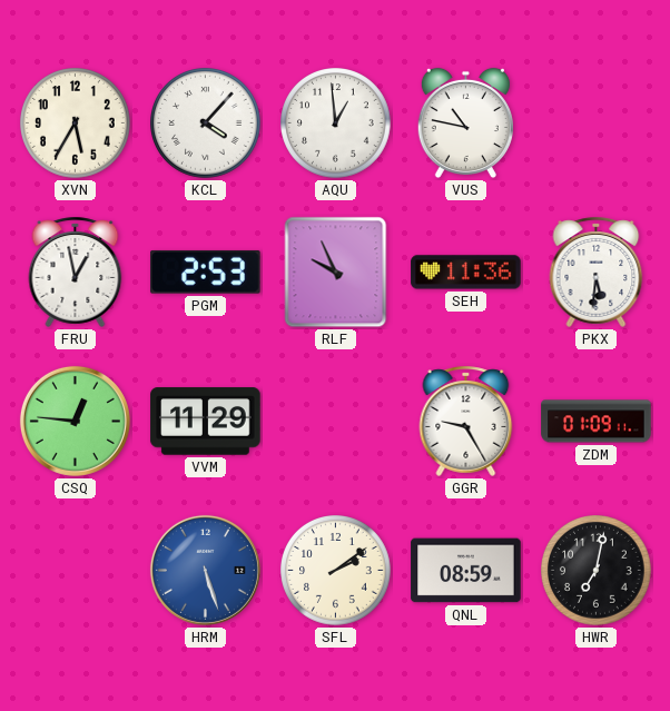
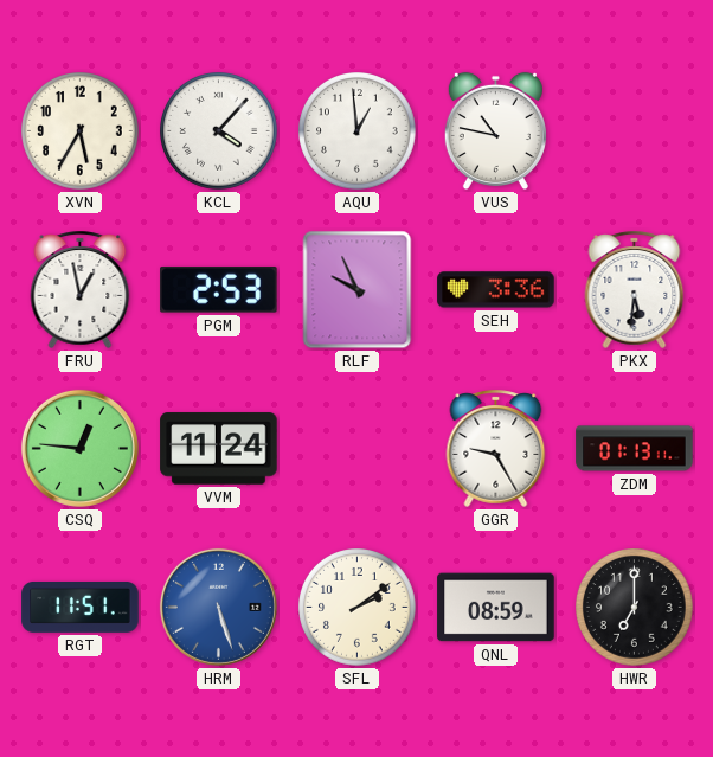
SEH: 11:36 -> 3:36 (496, 290)
VVM: 11:29 -> 11:24 (219, 449)
ZDM: 01:09 -> 01:13 (635, 449)
RGT: none -> 11:51 (81, 607)
HWR: 7:02 -> 7:00 (635, 608)
